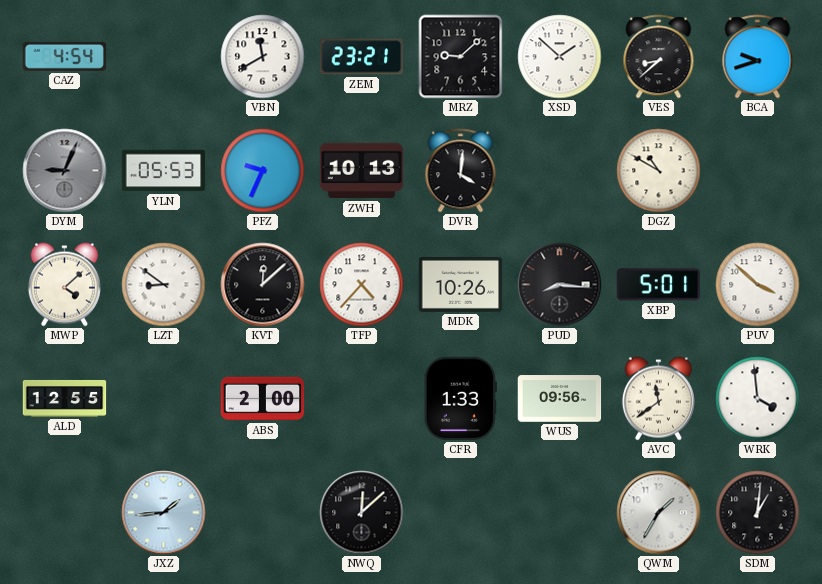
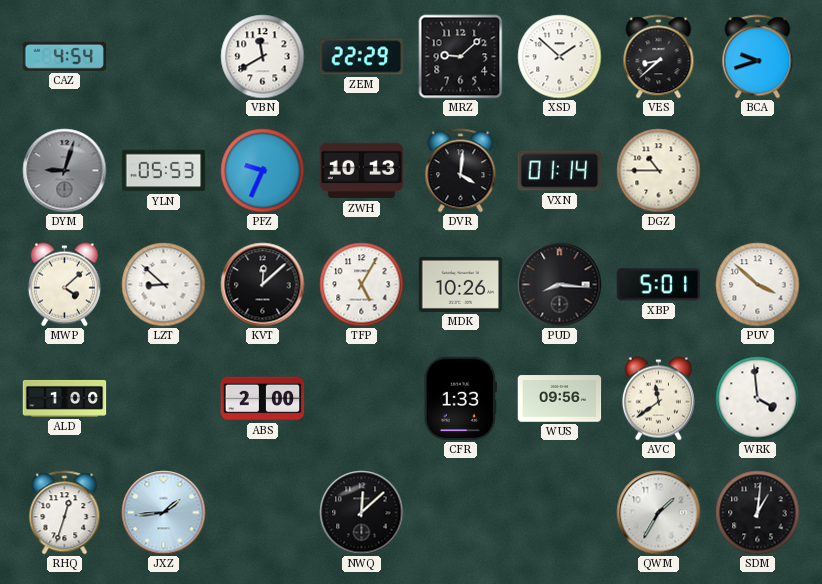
ZEM: 23:21 -> 22:29 (362, 57)
DYM: 9:04 -> 9:03 (65, 171)
VXN: none -> 01:14 (560, 171)
DGZ: 10:50 -> 10:45 (659, 171)
LZT: 8:51 -> 8:52 (164, 285)
TFP: 4:37 -> 5:05 (362, 285)
ALD: 12:55 -> 1:00 (65, 398)
RHQ: none -> 12:33 (65, 513)
